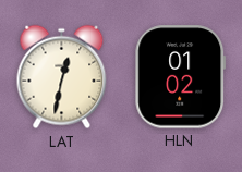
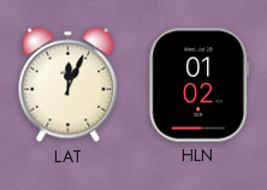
LAT: 12:32 -> 12:04 (69, 85)
